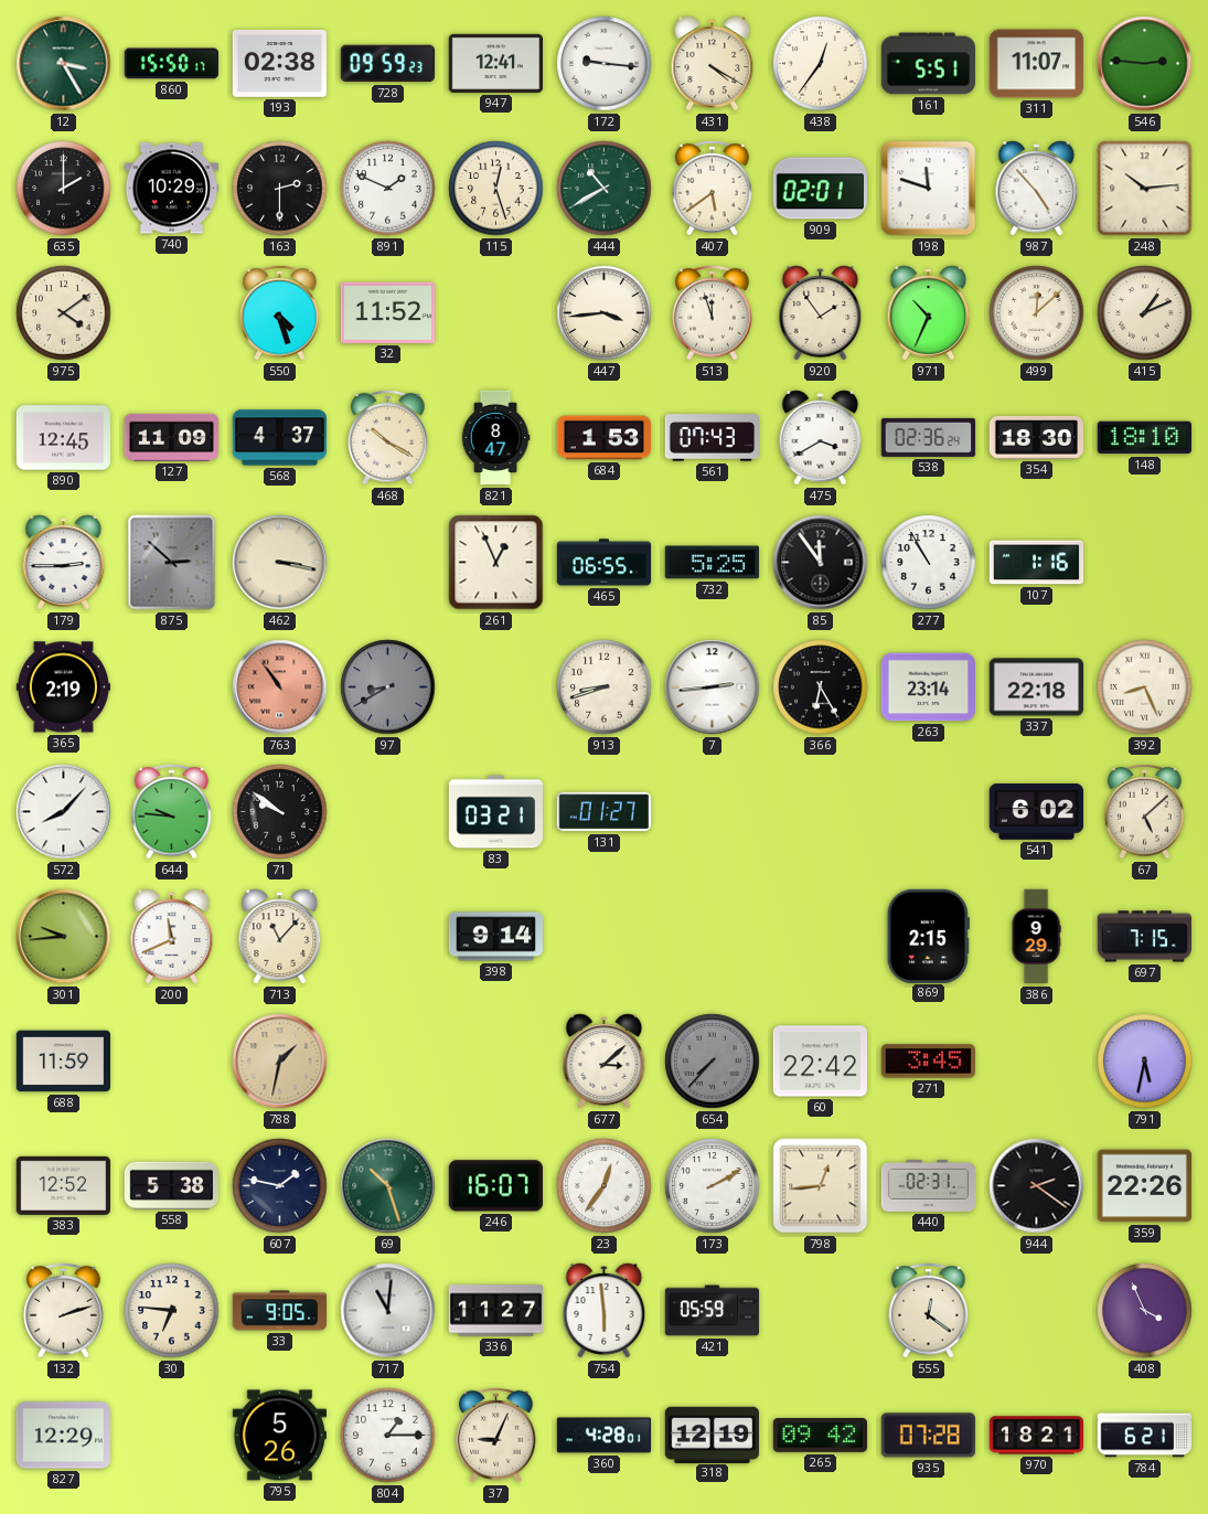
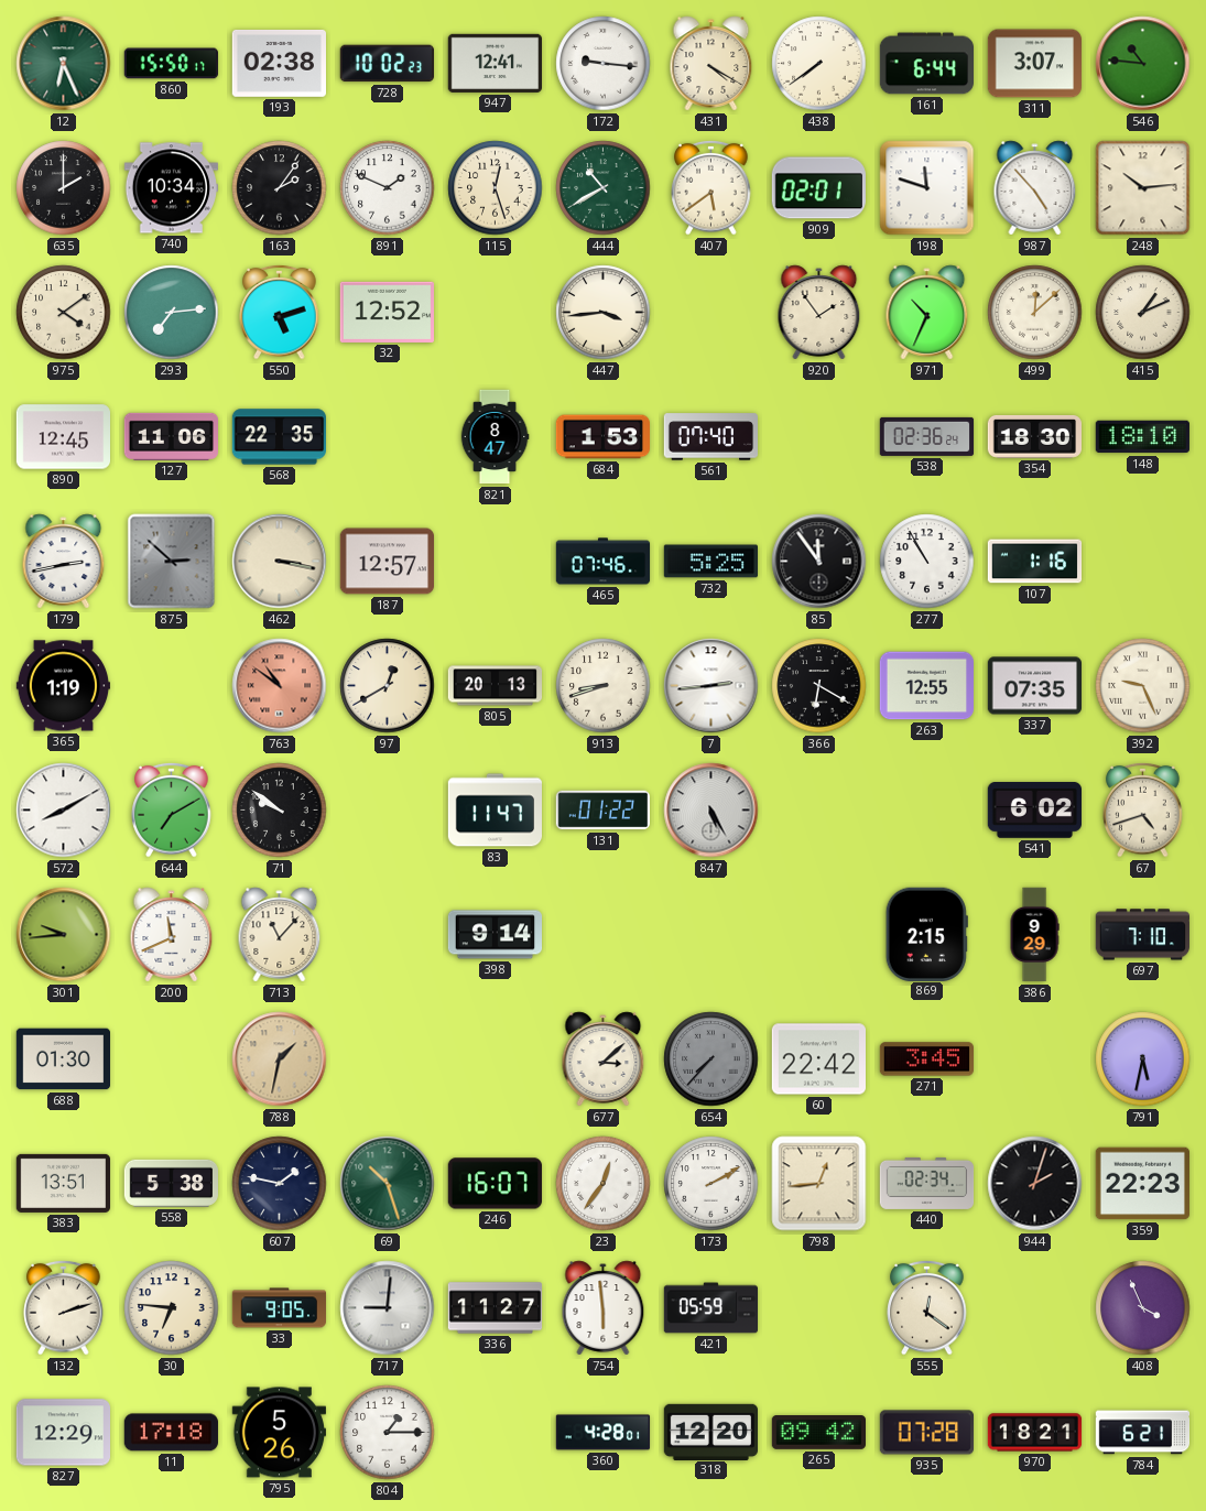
12: 3:25 -> 6:26 (64, 64)
728: 09:59 -> 10:02 (387, 64)
438: 12:36 -> 7:39 (819, 64)
161: 5:51 -> 6:44 (926, 64)
311: 11:07 -> 3:07 (1034, 64)
546: 2:46 -> 10:46 (1143, 64)
740: 10:29 -> 10:34 (171, 188)
163: 2:30 -> 2:06 (280, 188)
293: none -> 7:14 (172, 313)
550: 4:27 -> 5:12 (280, 312)
32: 11:52 -> 12:52 (387, 312)
513: 11:57 -> none (713, 312)
127: 11:09 -> 11:06 (172, 436)
568: 4:37 -> 22:35 (279, 437)
468: 10:20 -> none (388, 437)
561: 07:43 -> 07:40 (710, 437)
475: 3:40 -> none (821, 438)
179: 2:45 -> 2:43 (64, 562)
187: none -> 12:57 (387, 562)
261: 12:56 -> none (496, 563)
465: 06:55 -> 07:46 (604, 562)
365: 2:19 -> 1:19 (63, 686)
763: 10:54 -> 10:51 (280, 686)
97: 8:40 -> 12:40 (388, 686)
97 dial: grey -> cream (388, 686)
805: none -> 20:13 (495, 686)
366: 6:25 -> 6:20 (819, 686)
263: 23:14 -> 12:55 (926, 686)
337: 22:18 -> 07:35 (1034, 686)
392: 8:26 -> 9:26 (1143, 686)
572: 8:07 -> 8:10 (64, 811)
644: 9:46 -> 7:10 (172, 809)
83: 03:21 -> 11:47 (495, 811)
131: 01:27 -> 01:22 (602, 811)
847: none -> 5:25 (711, 811)
67: 5:08 -> 4:42 (1143, 809)
697: 7:15 -> 7:10 (1142, 935)
688: 11:59 -> 01:30 (63, 1059)
383: 12:52 -> 13:51 (63, 1183)
440: 02:31 -> 02:34 (927, 1183)
944: 2:21 -> 2:03 (1035, 1184)
359: 22:26 -> 22:23 (1142, 1184)
717: 11:01 -> 9:01 (388, 1308)
11: none -> 17:18 (171, 1433)
37: 9:04 -> none (496, 1435)
318: 12:19 -> 12:20 (710, 1432)
